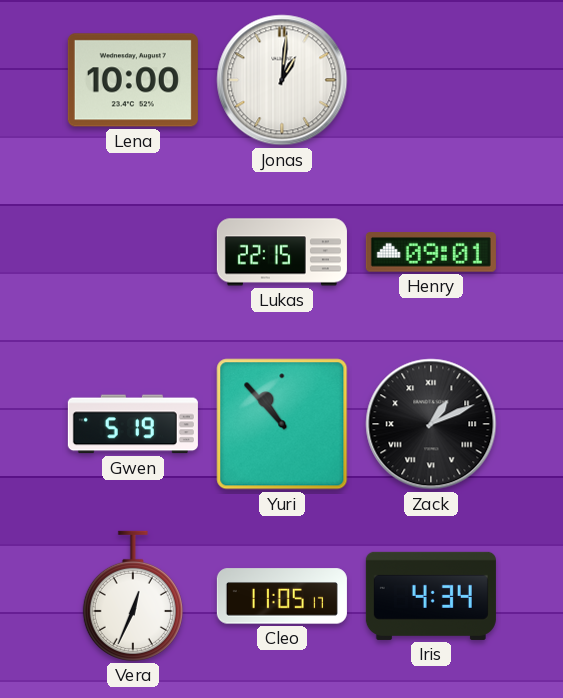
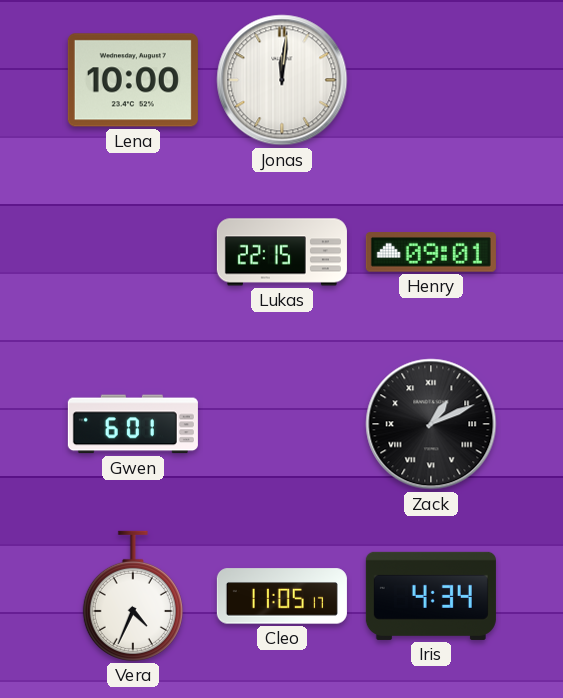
Jonas: 1:01 -> 12:01 (282, 80)
Gwen: 5:19 -> 6:01 (133, 424)
Yuri: 10:53 -> none (282, 424)
Vera: 12:34 -> 4:34 (133, 596)
